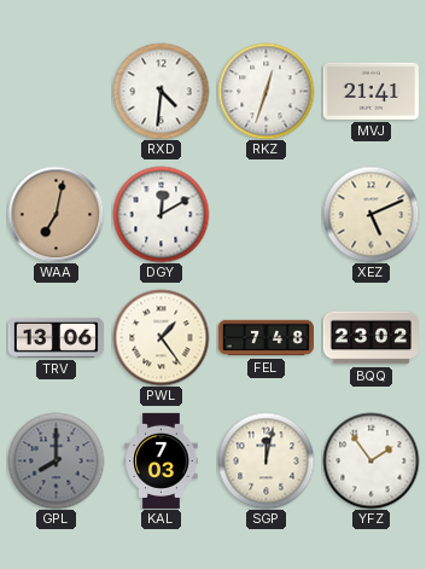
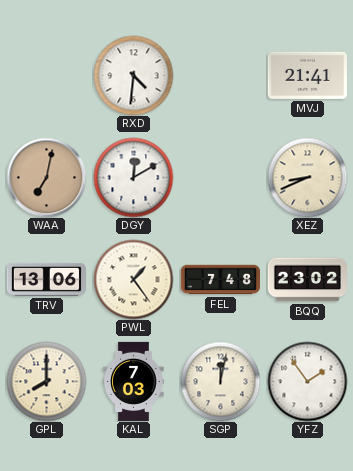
RKZ: 12:33 -> none (265, 91)
XEZ: 5:11 -> 8:41 (307, 177)
GPL dial: grey -> cream (46, 381)
